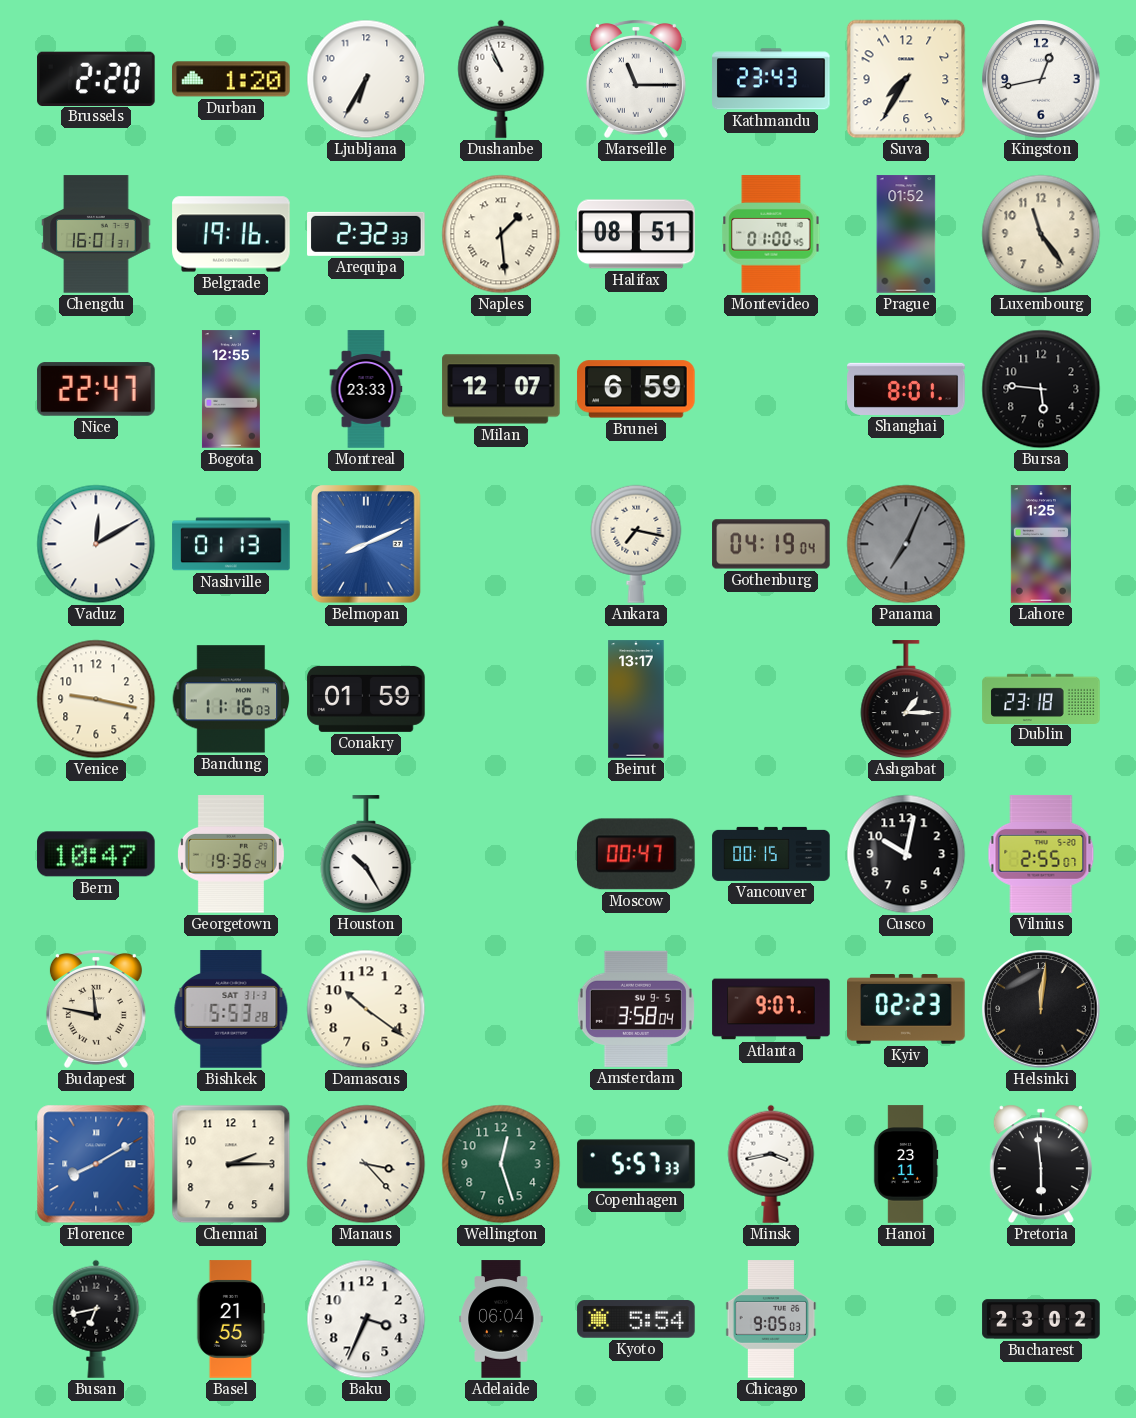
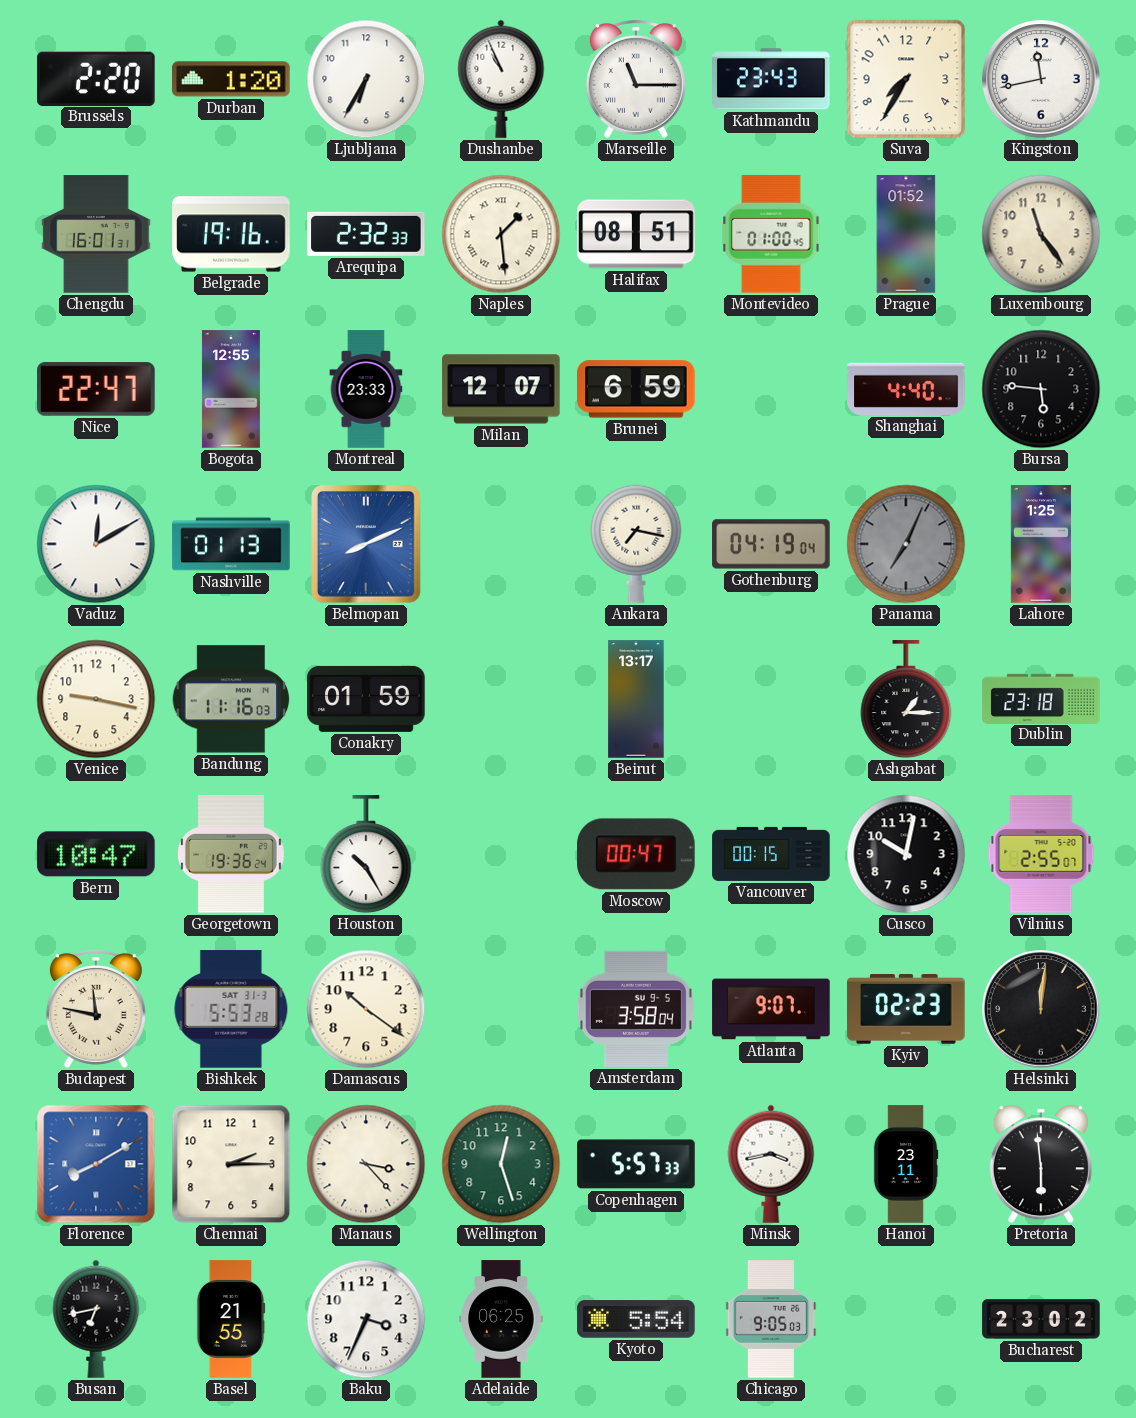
Kingston: 12:43 -> 11:43 (1041, 79)
Shanghai: 8:01 -> 4:40 (906, 389)
Adelaide: 06:04 -> 06:25 (501, 1319)
